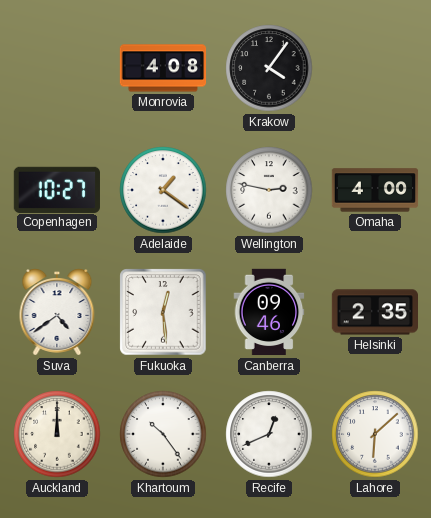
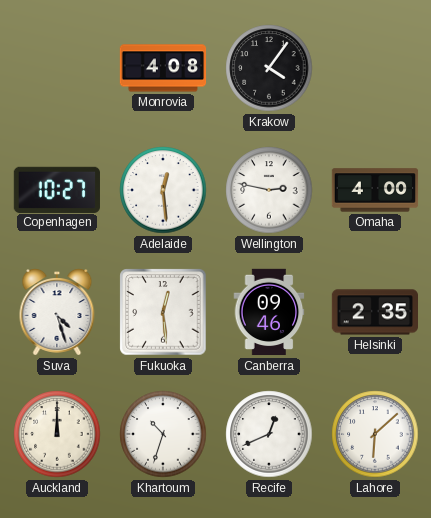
Adelaide: 1:21 -> 12:29 (163, 190)
Suva: 4:39 -> 4:27 (57, 312)
Khartoum: 10:24 -> 10:33 (163, 434)
